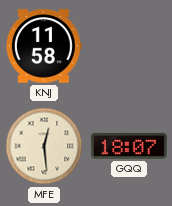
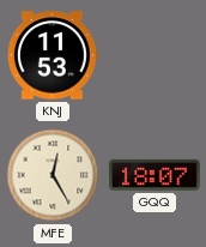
KNJ: 11:58 -> 11:53 (53, 55)
MFE: 12:29 -> 12:25 (53, 175)
